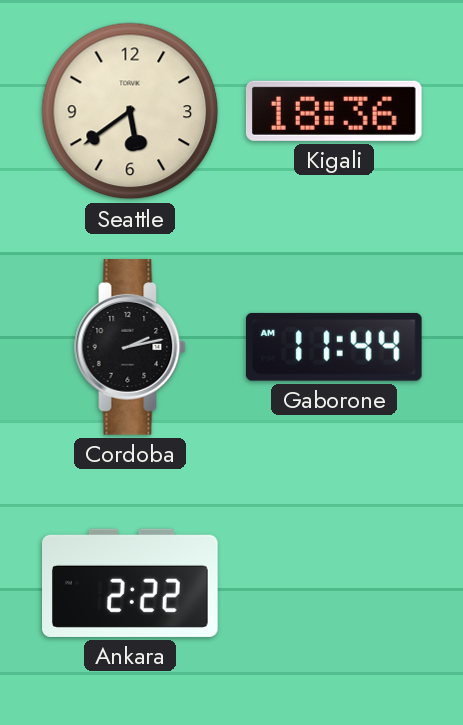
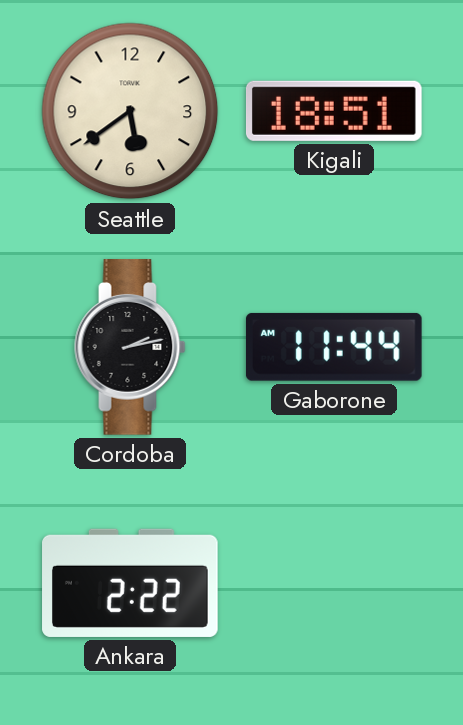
Kigali: 18:36 -> 18:51 (334, 111)
